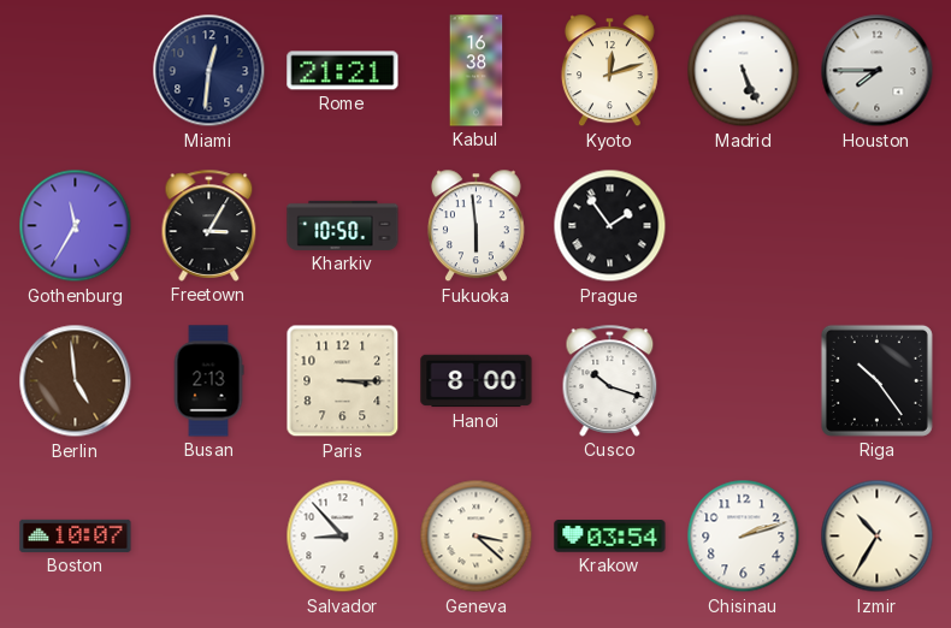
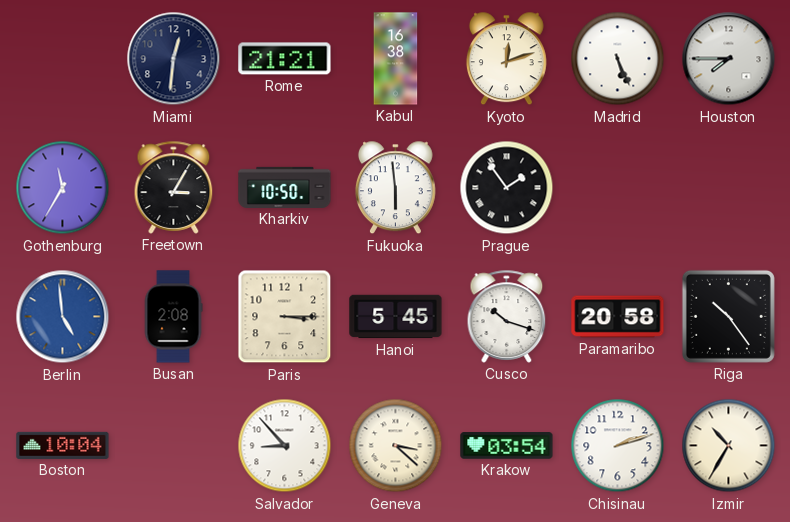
Berlin dial: brown -> blue (63, 317)
Busan: 2:13 -> 2:08 (173, 317)
Hanoi: 8:00 -> 5:45 (396, 317)
Paramaribo: none -> 20:58 (618, 317)
Boston: 10:07 -> 10:04 (63, 445)
